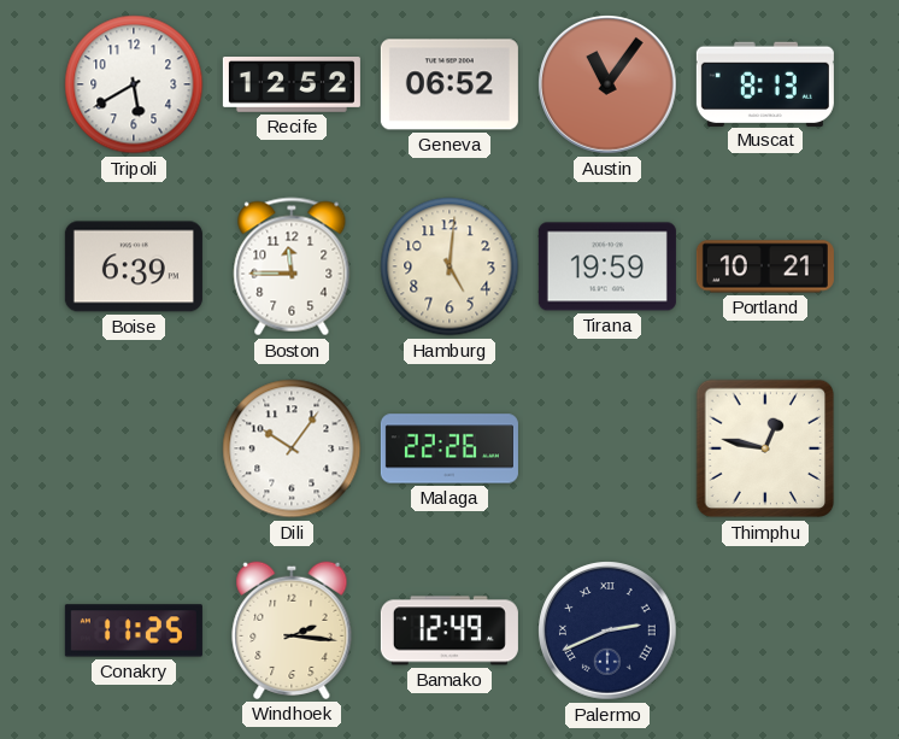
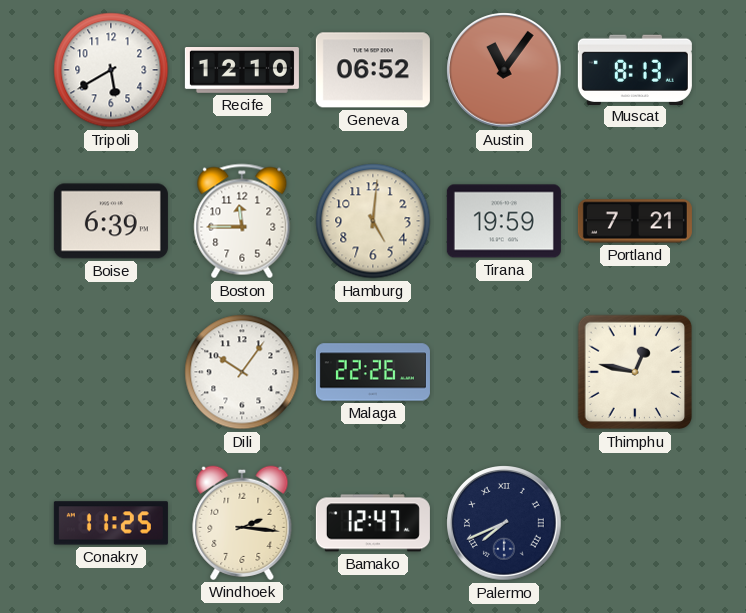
Recife: 12:52 -> 12:10 (242, 71)
Portland: 10:21 -> 7:21 (635, 221)
Bamako: 12:49 -> 12:47 (373, 523)
Palermo: 2:41 -> 7:41 (504, 523)
